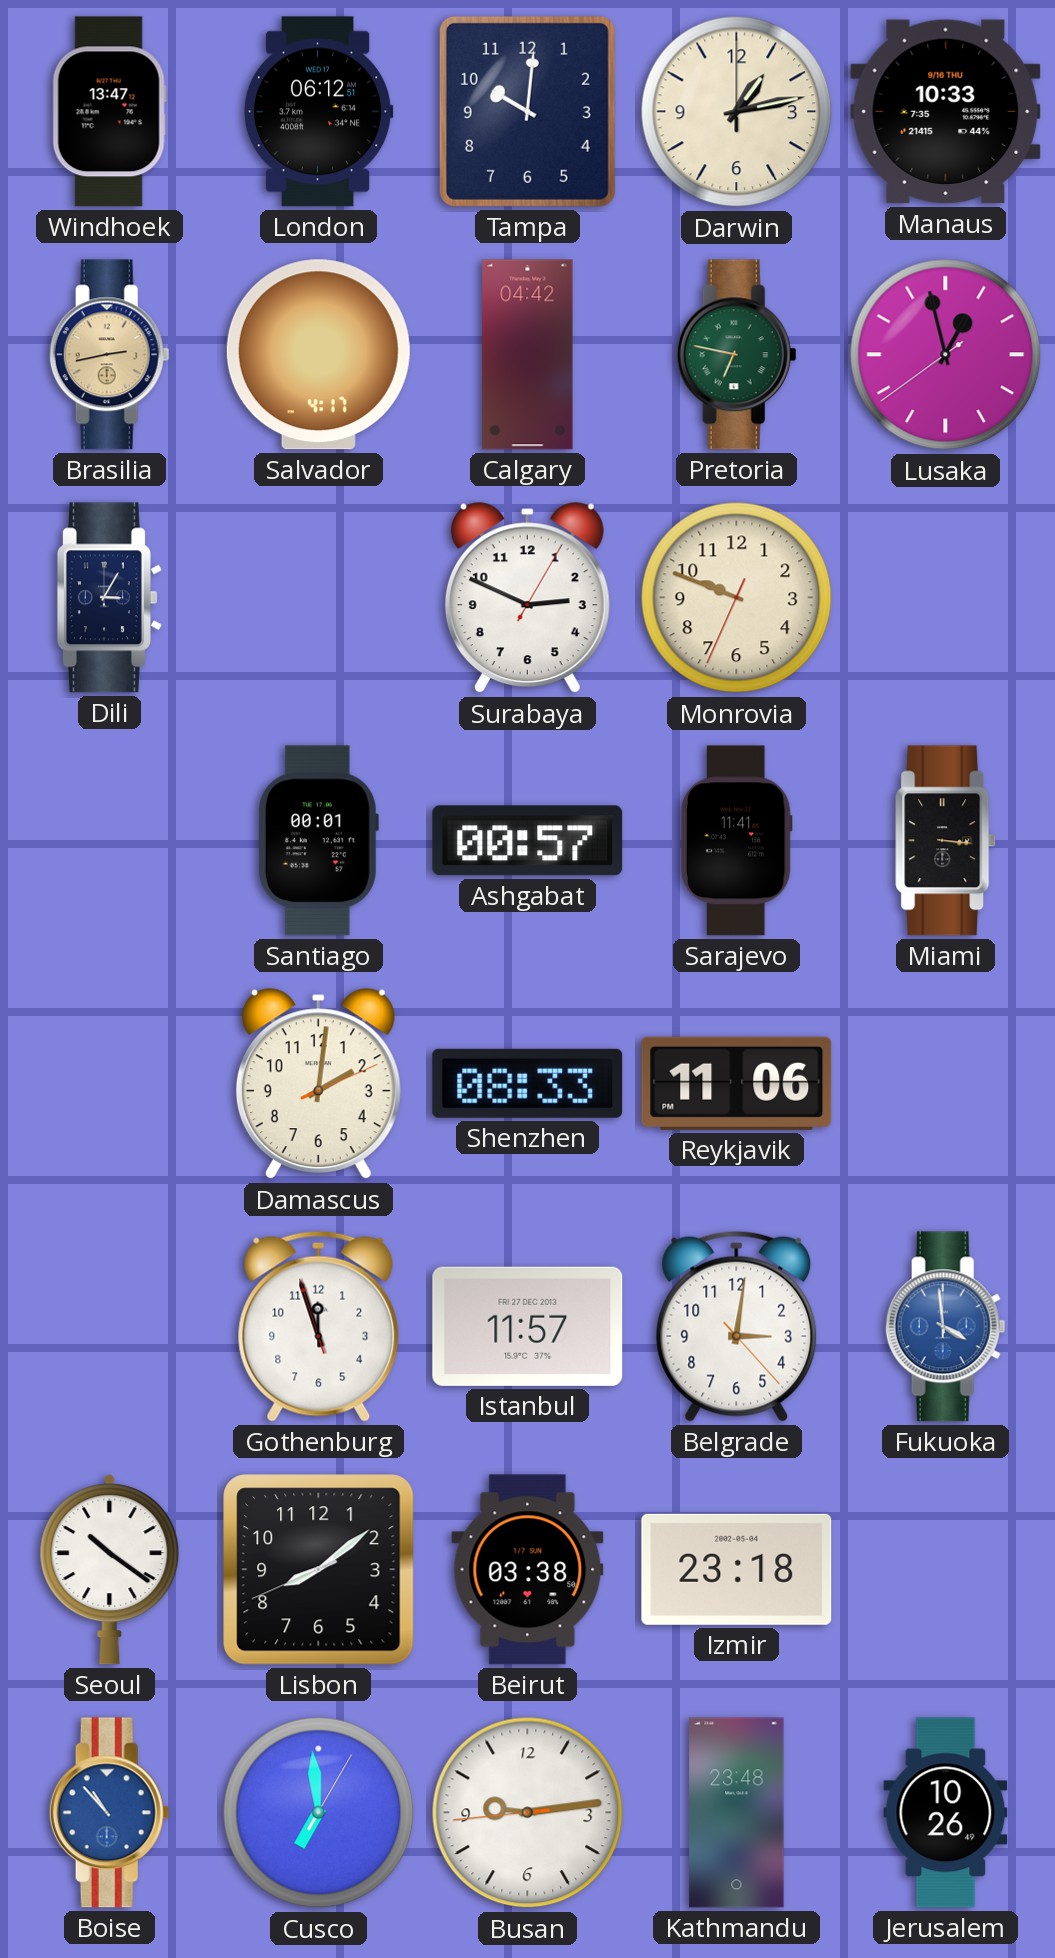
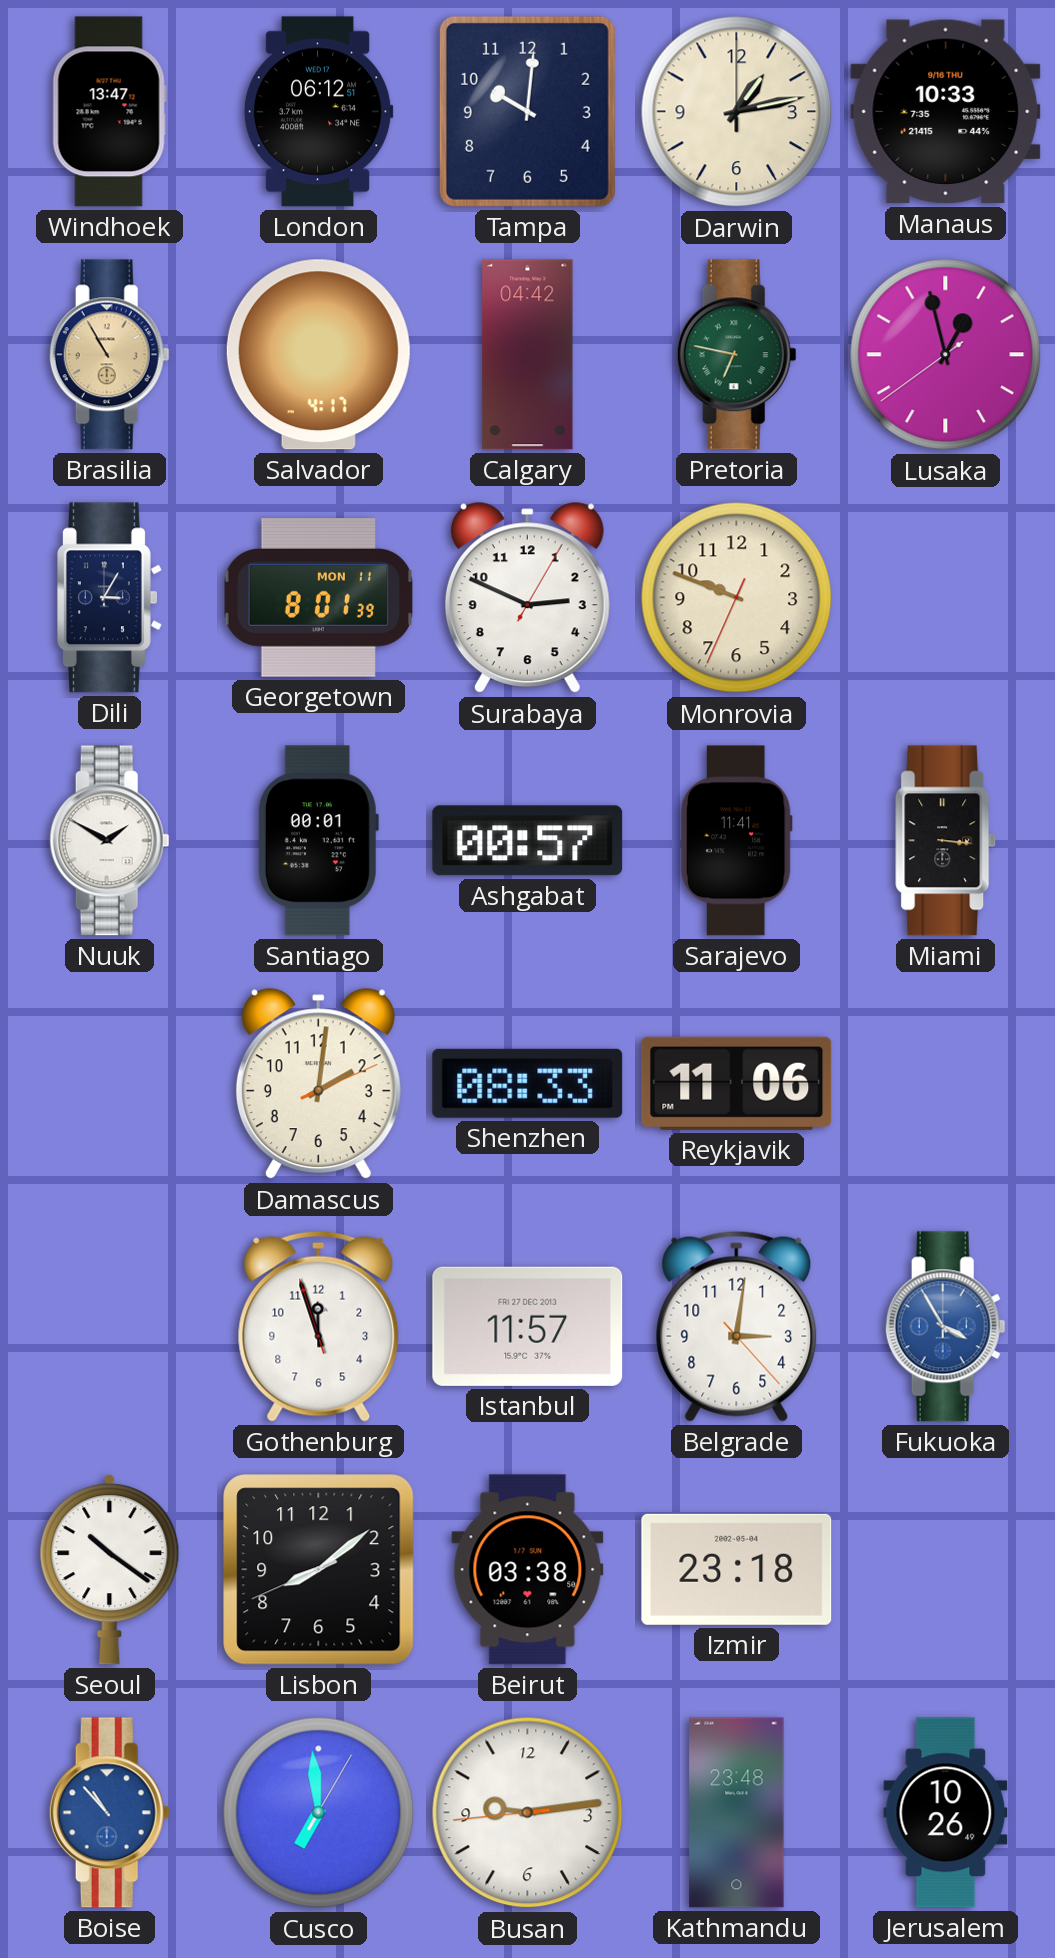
Brasilia: 2:43 -> 10:55 (109, 355)
Georgetown: none -> 8:01 (319, 598)
Nuuk: none -> 1:50 (109, 841)
Fukuoka: 3:59 -> 3:55 (945, 1327)
